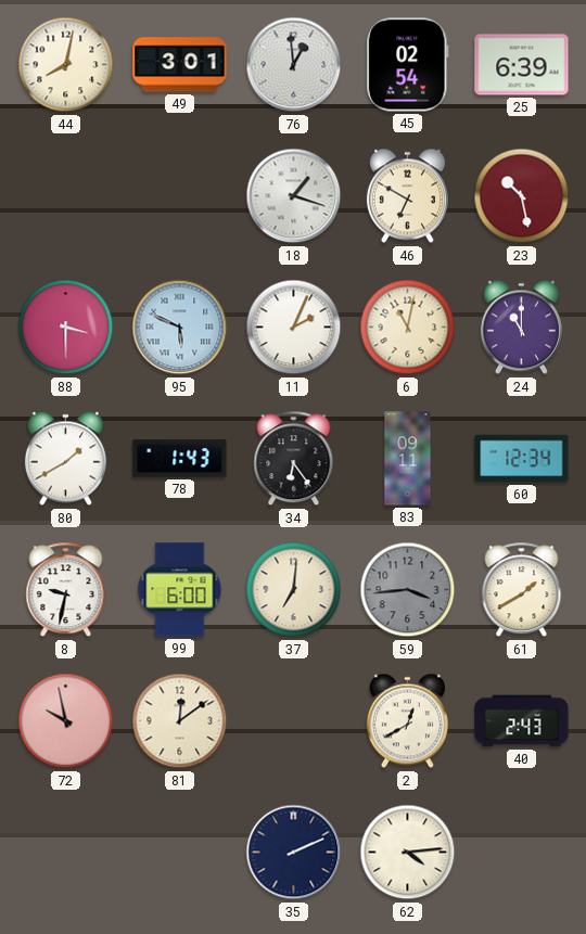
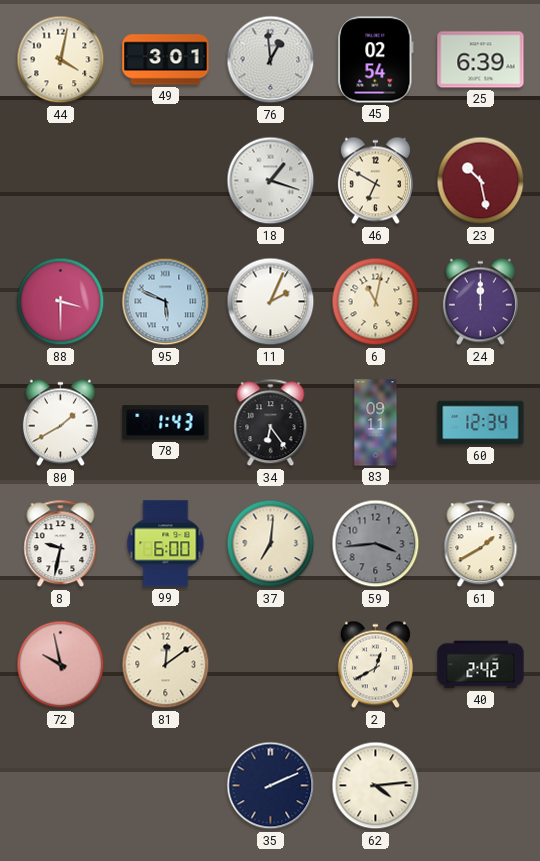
44: 8:02 -> 4:02 (61, 60)
24: 11:00 -> 12:00 (480, 302)
40: 2:43 -> 2:42 (481, 665)
